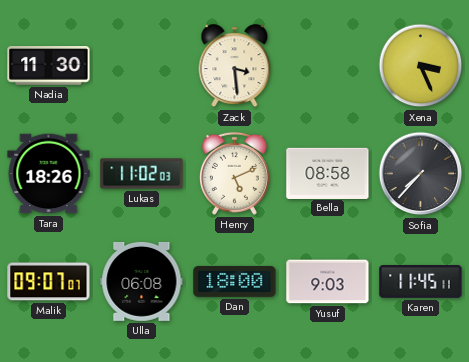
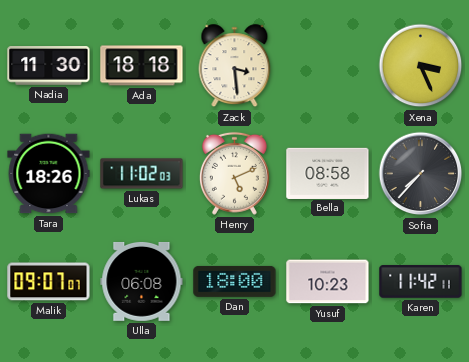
Ada: none -> 18:18 (142, 66)
Yusuf: 9:03 -> 10:23 (328, 282)
Karen: 11:45 -> 11:42 (421, 282)
